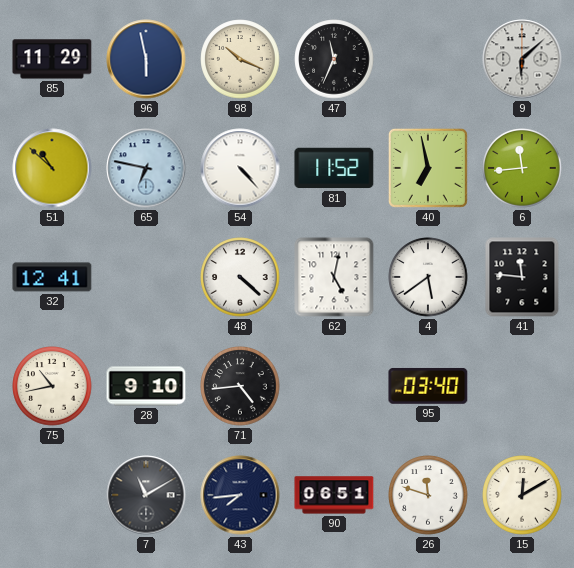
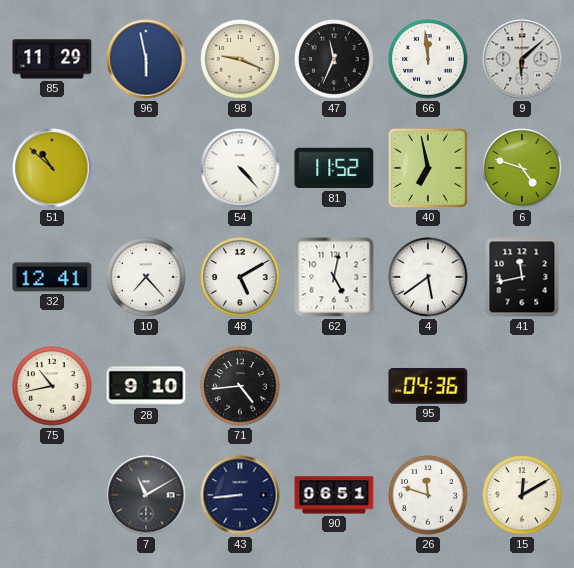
98: 10:19 -> 9:19 (240, 59)
66: none -> 11:59 (428, 59)
65: 6:47 -> none (146, 168)
6: 11:44 -> 4:48 (522, 168)
10: none -> 7:23 (146, 277)
48: 4:22 -> 5:10 (240, 277)
41: 11:46 -> 11:43 (522, 277)
95: 03:40 -> 04:36 (428, 386)
43: 7:44 -> 8:44 (240, 495)
